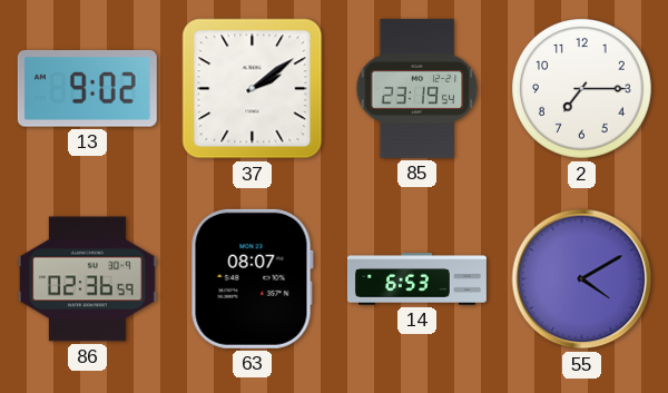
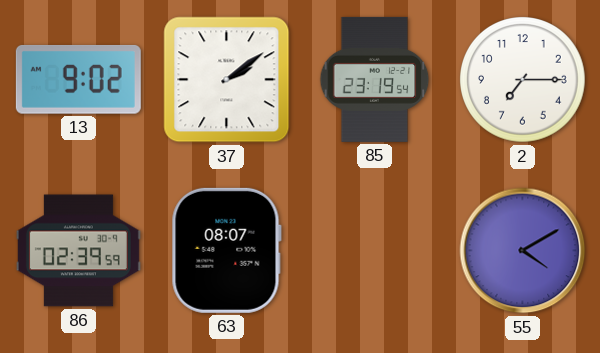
86: 02:36 -> 02:39 (78, 251)
14: 6:53 -> none (416, 279)
